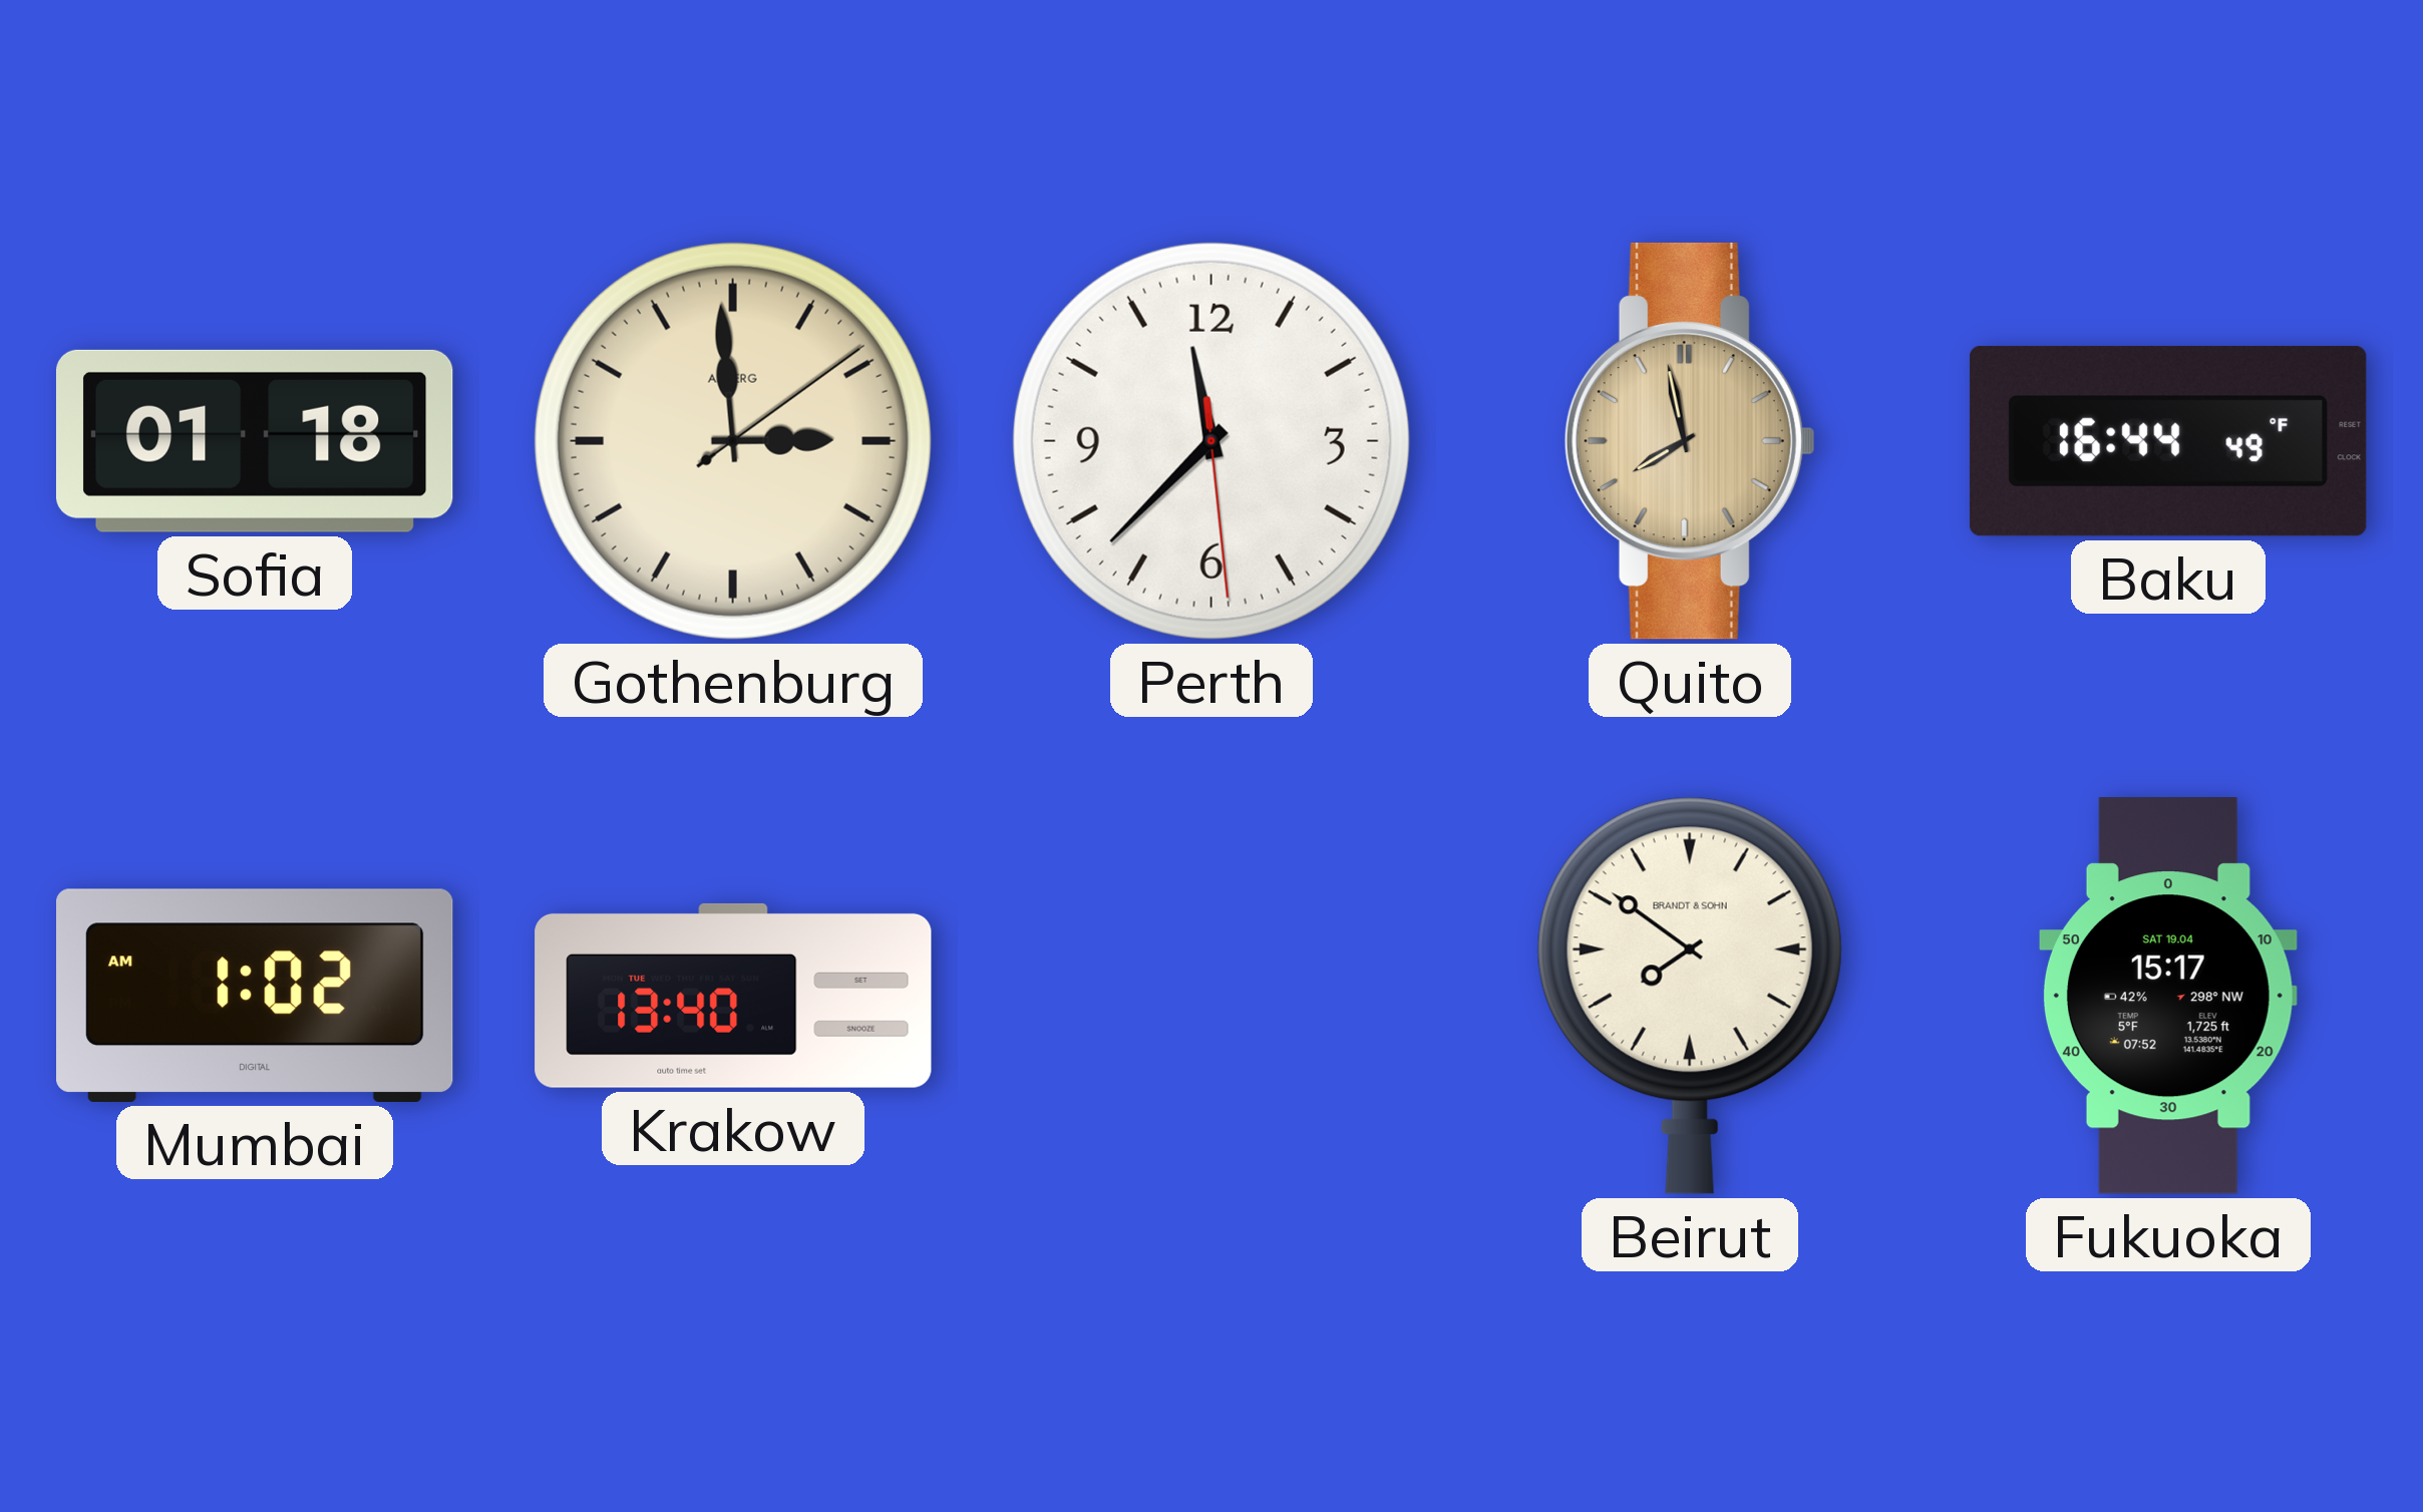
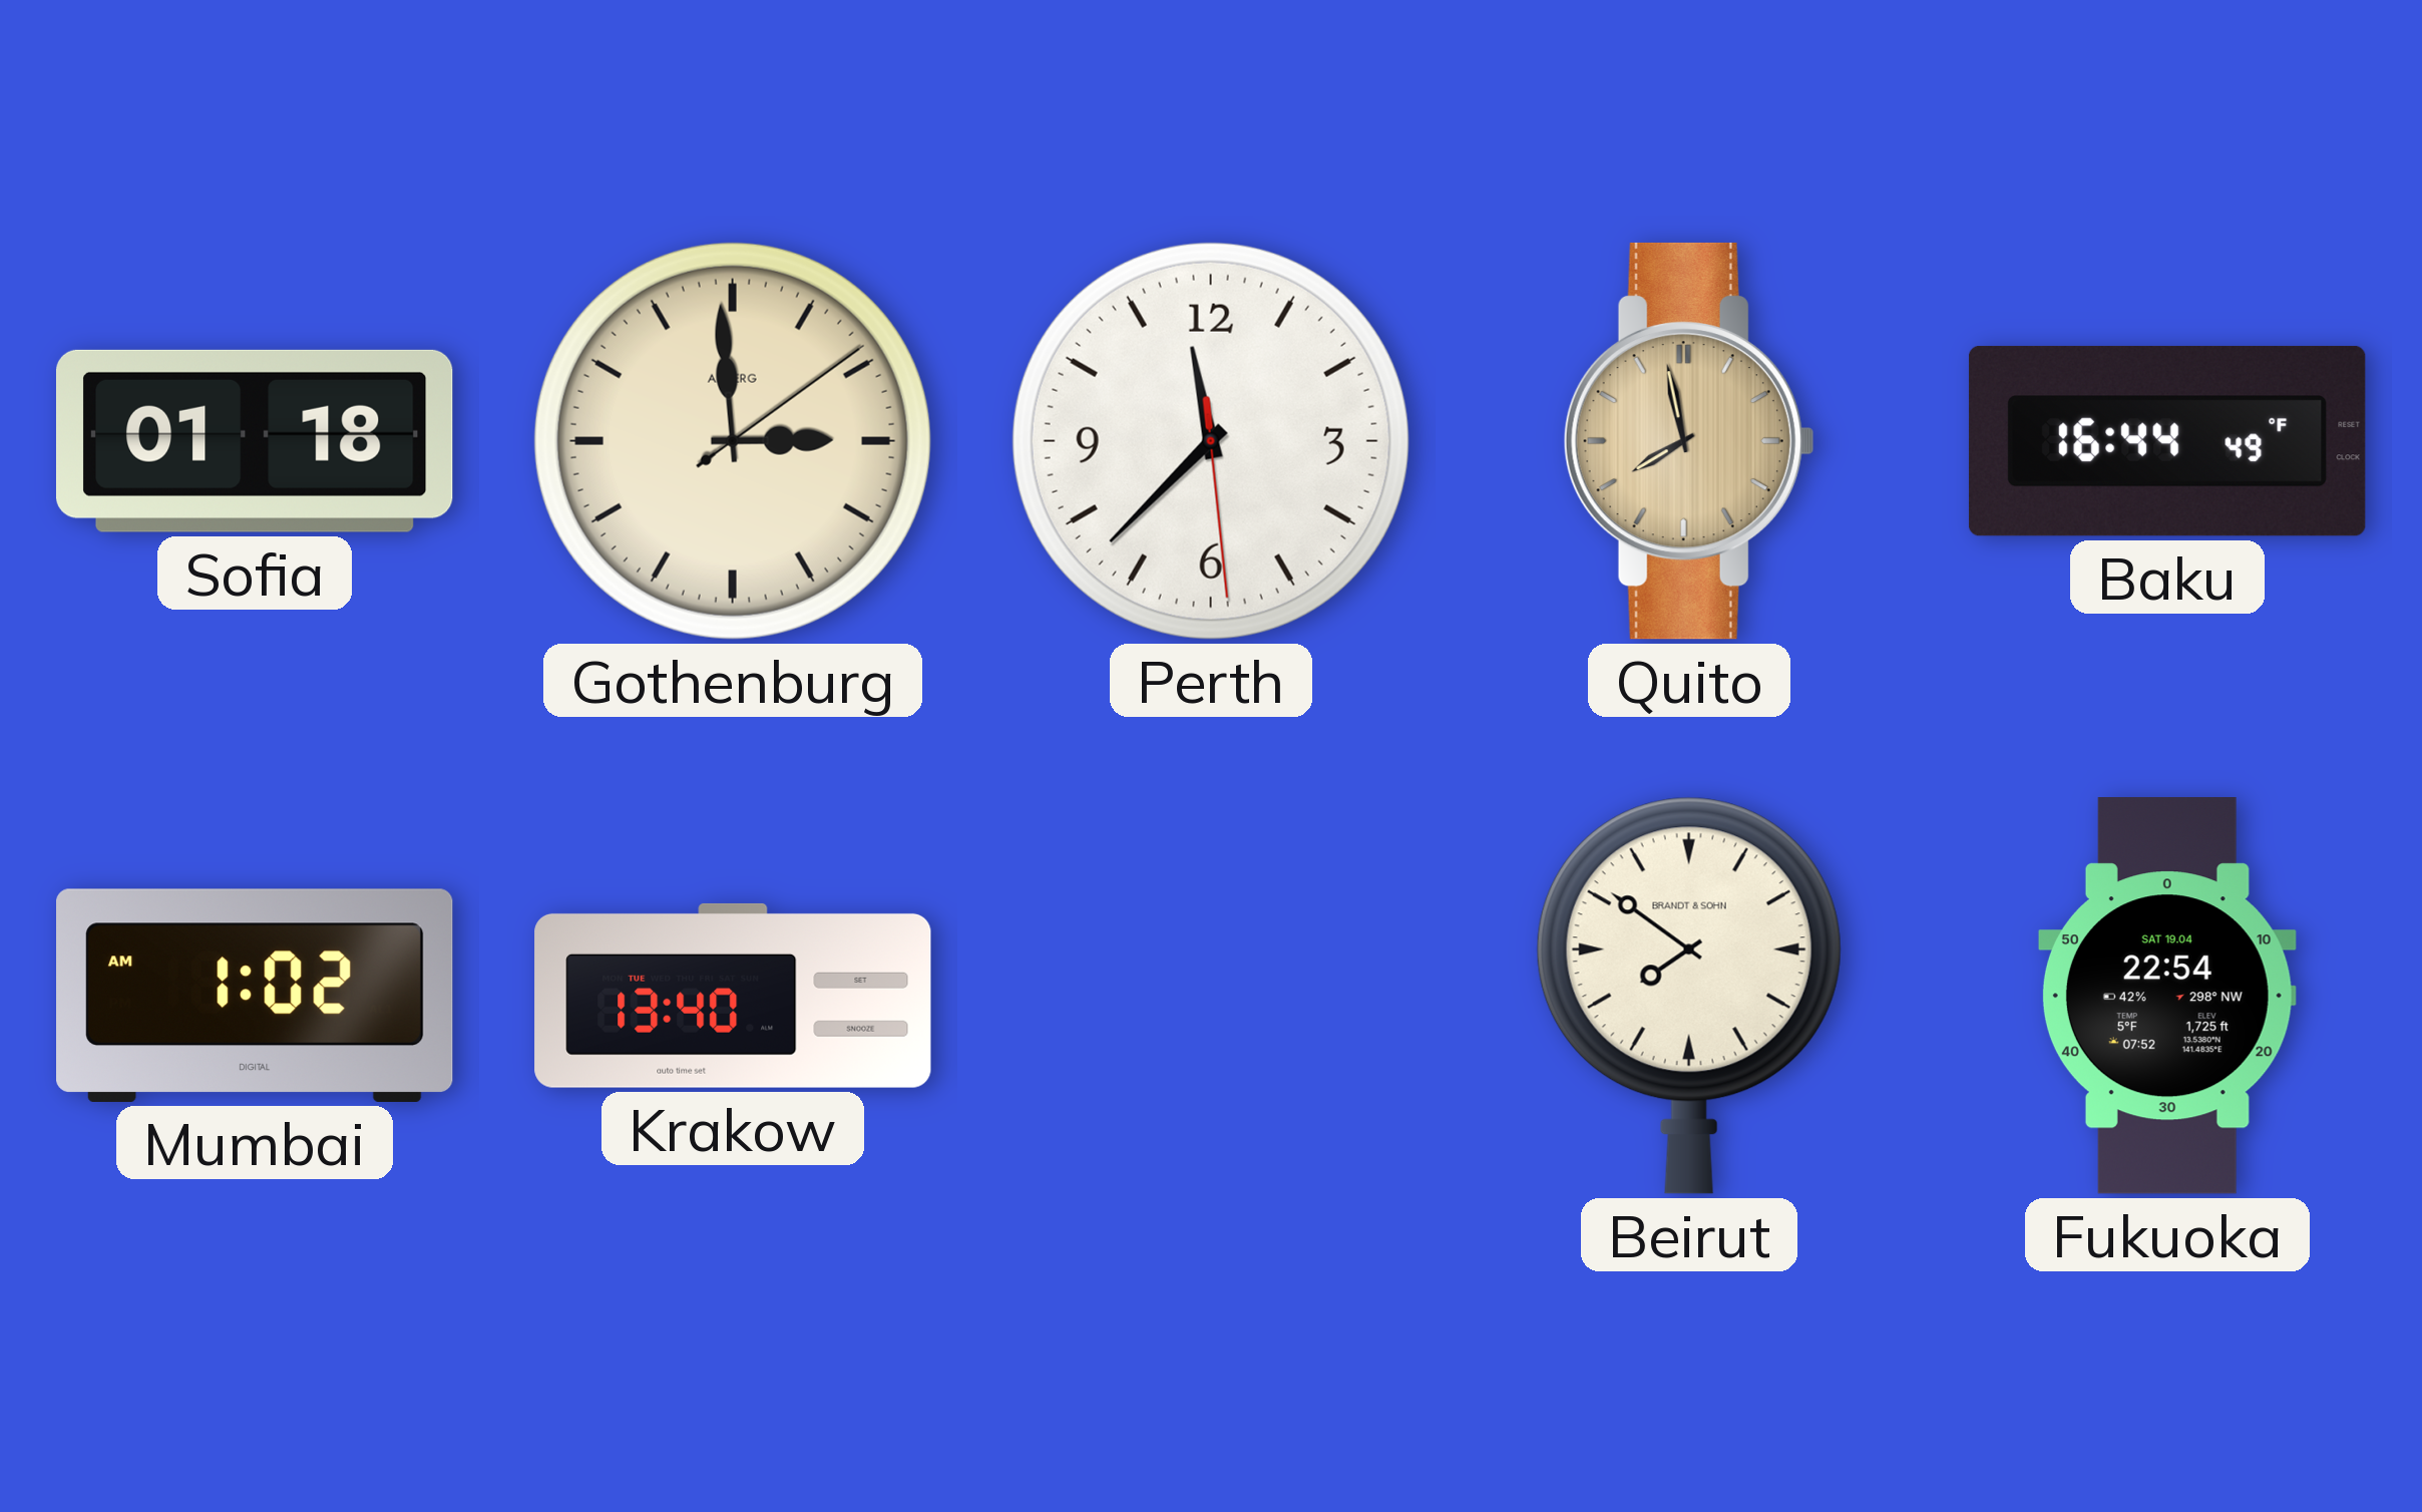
Fukuoka: 15:17 -> 22:54 (2167, 997)
